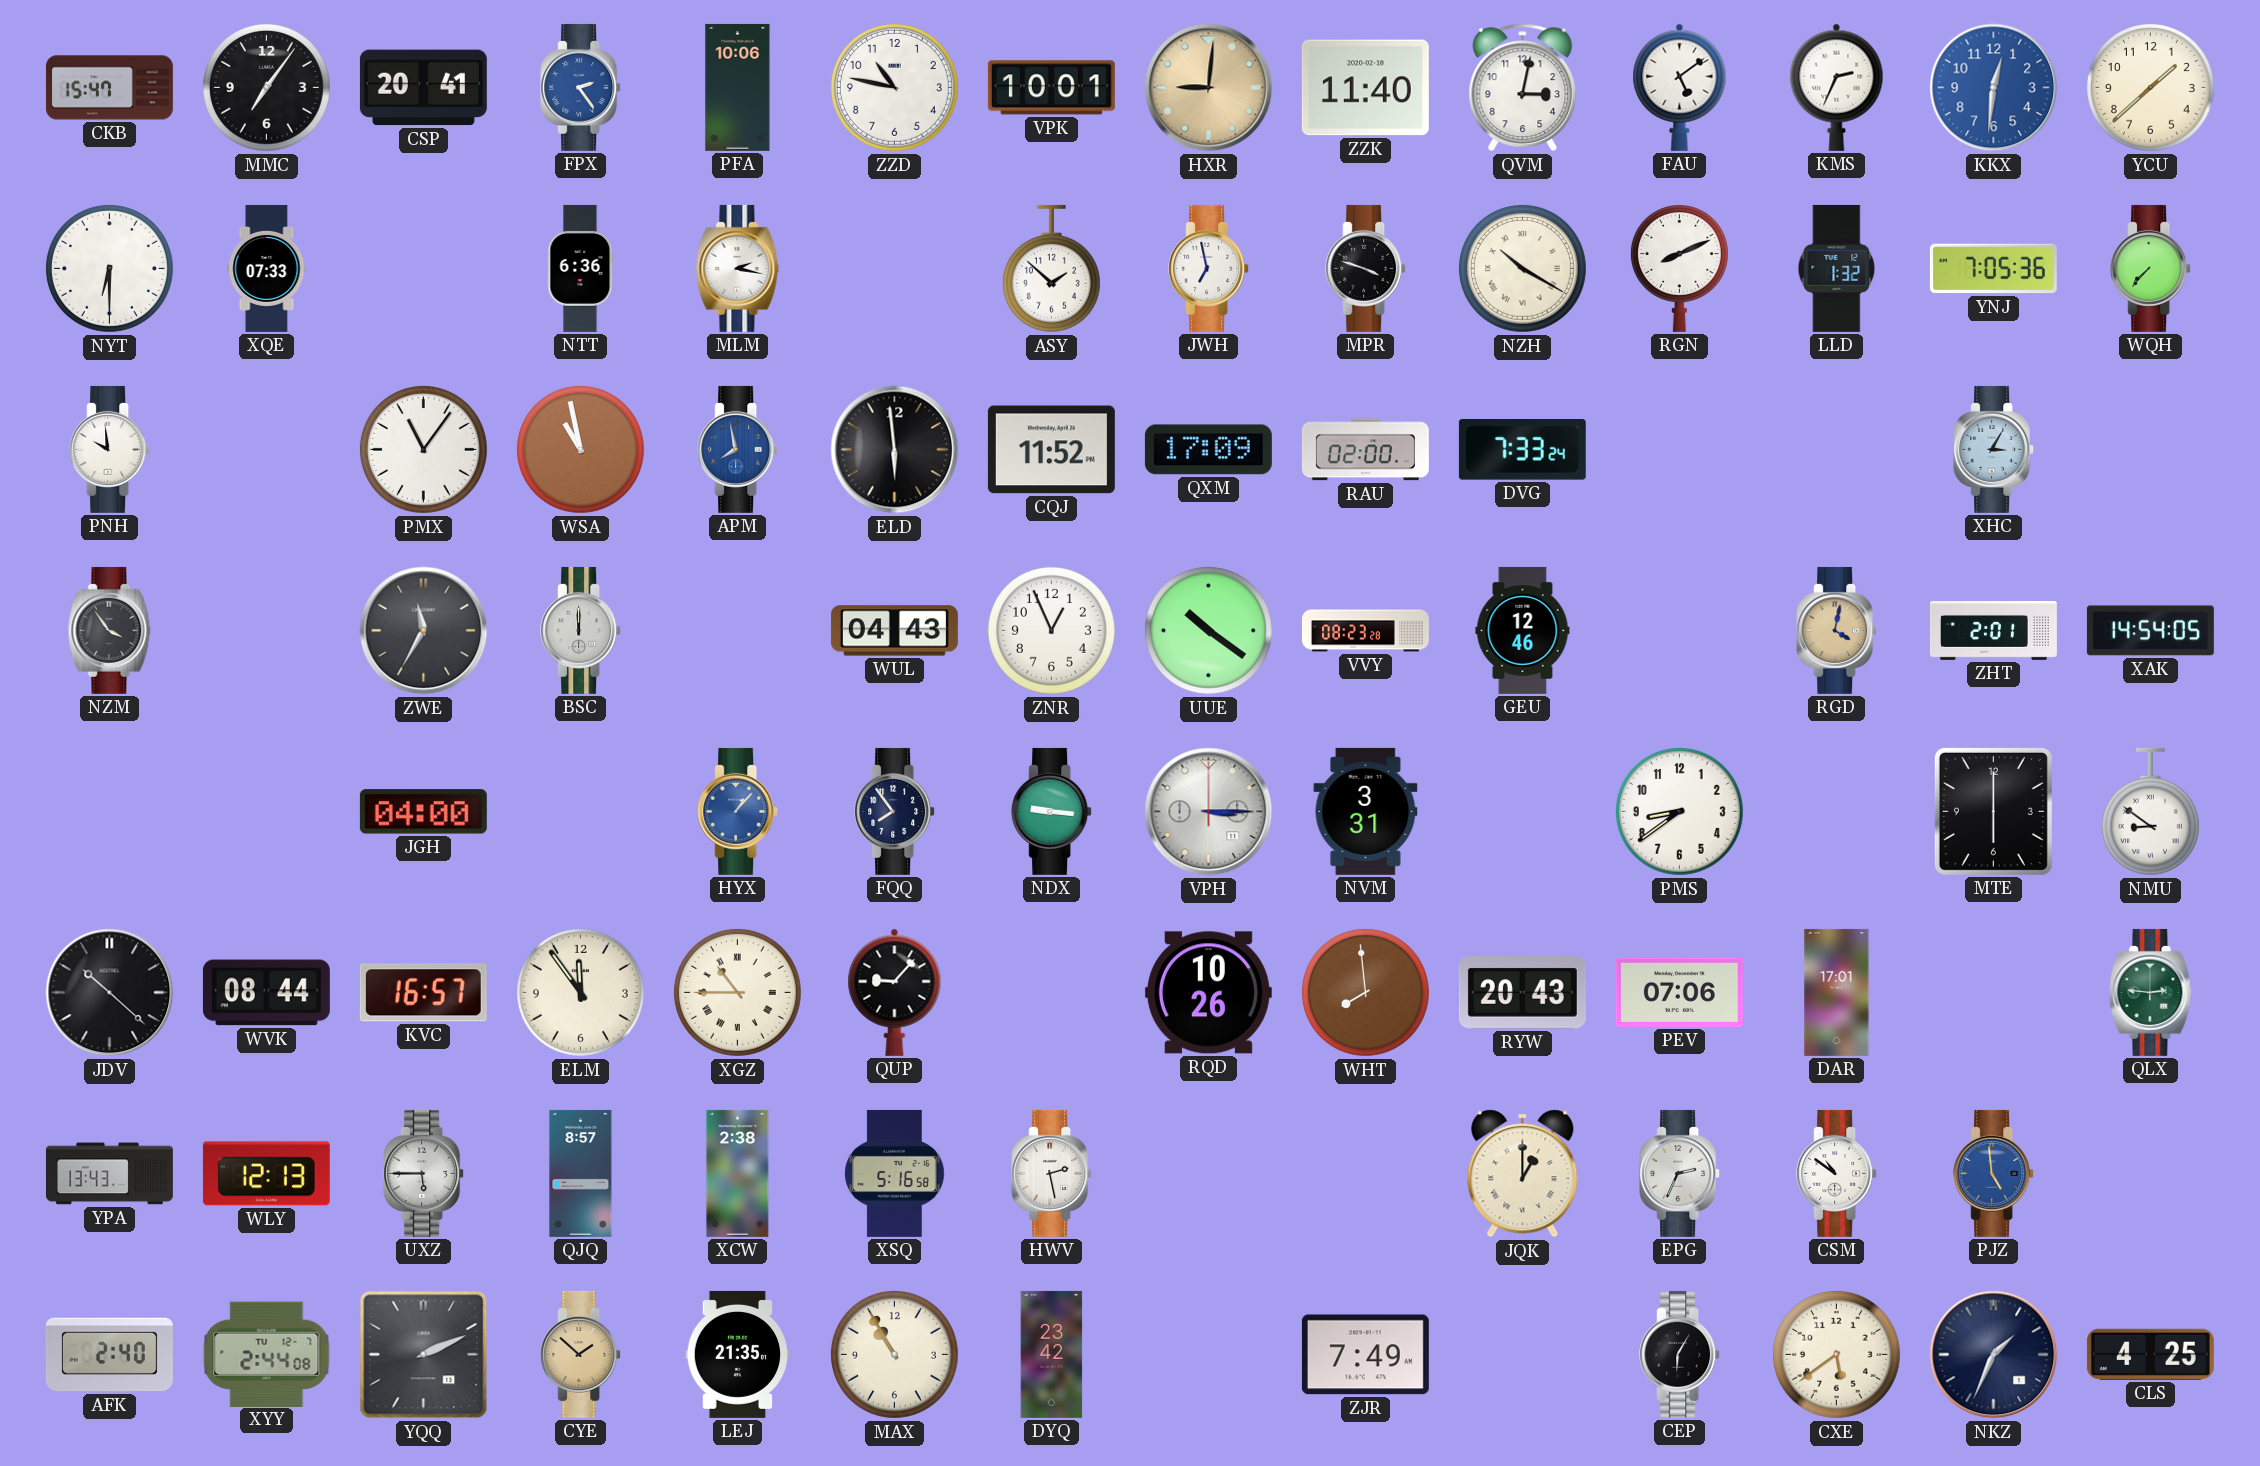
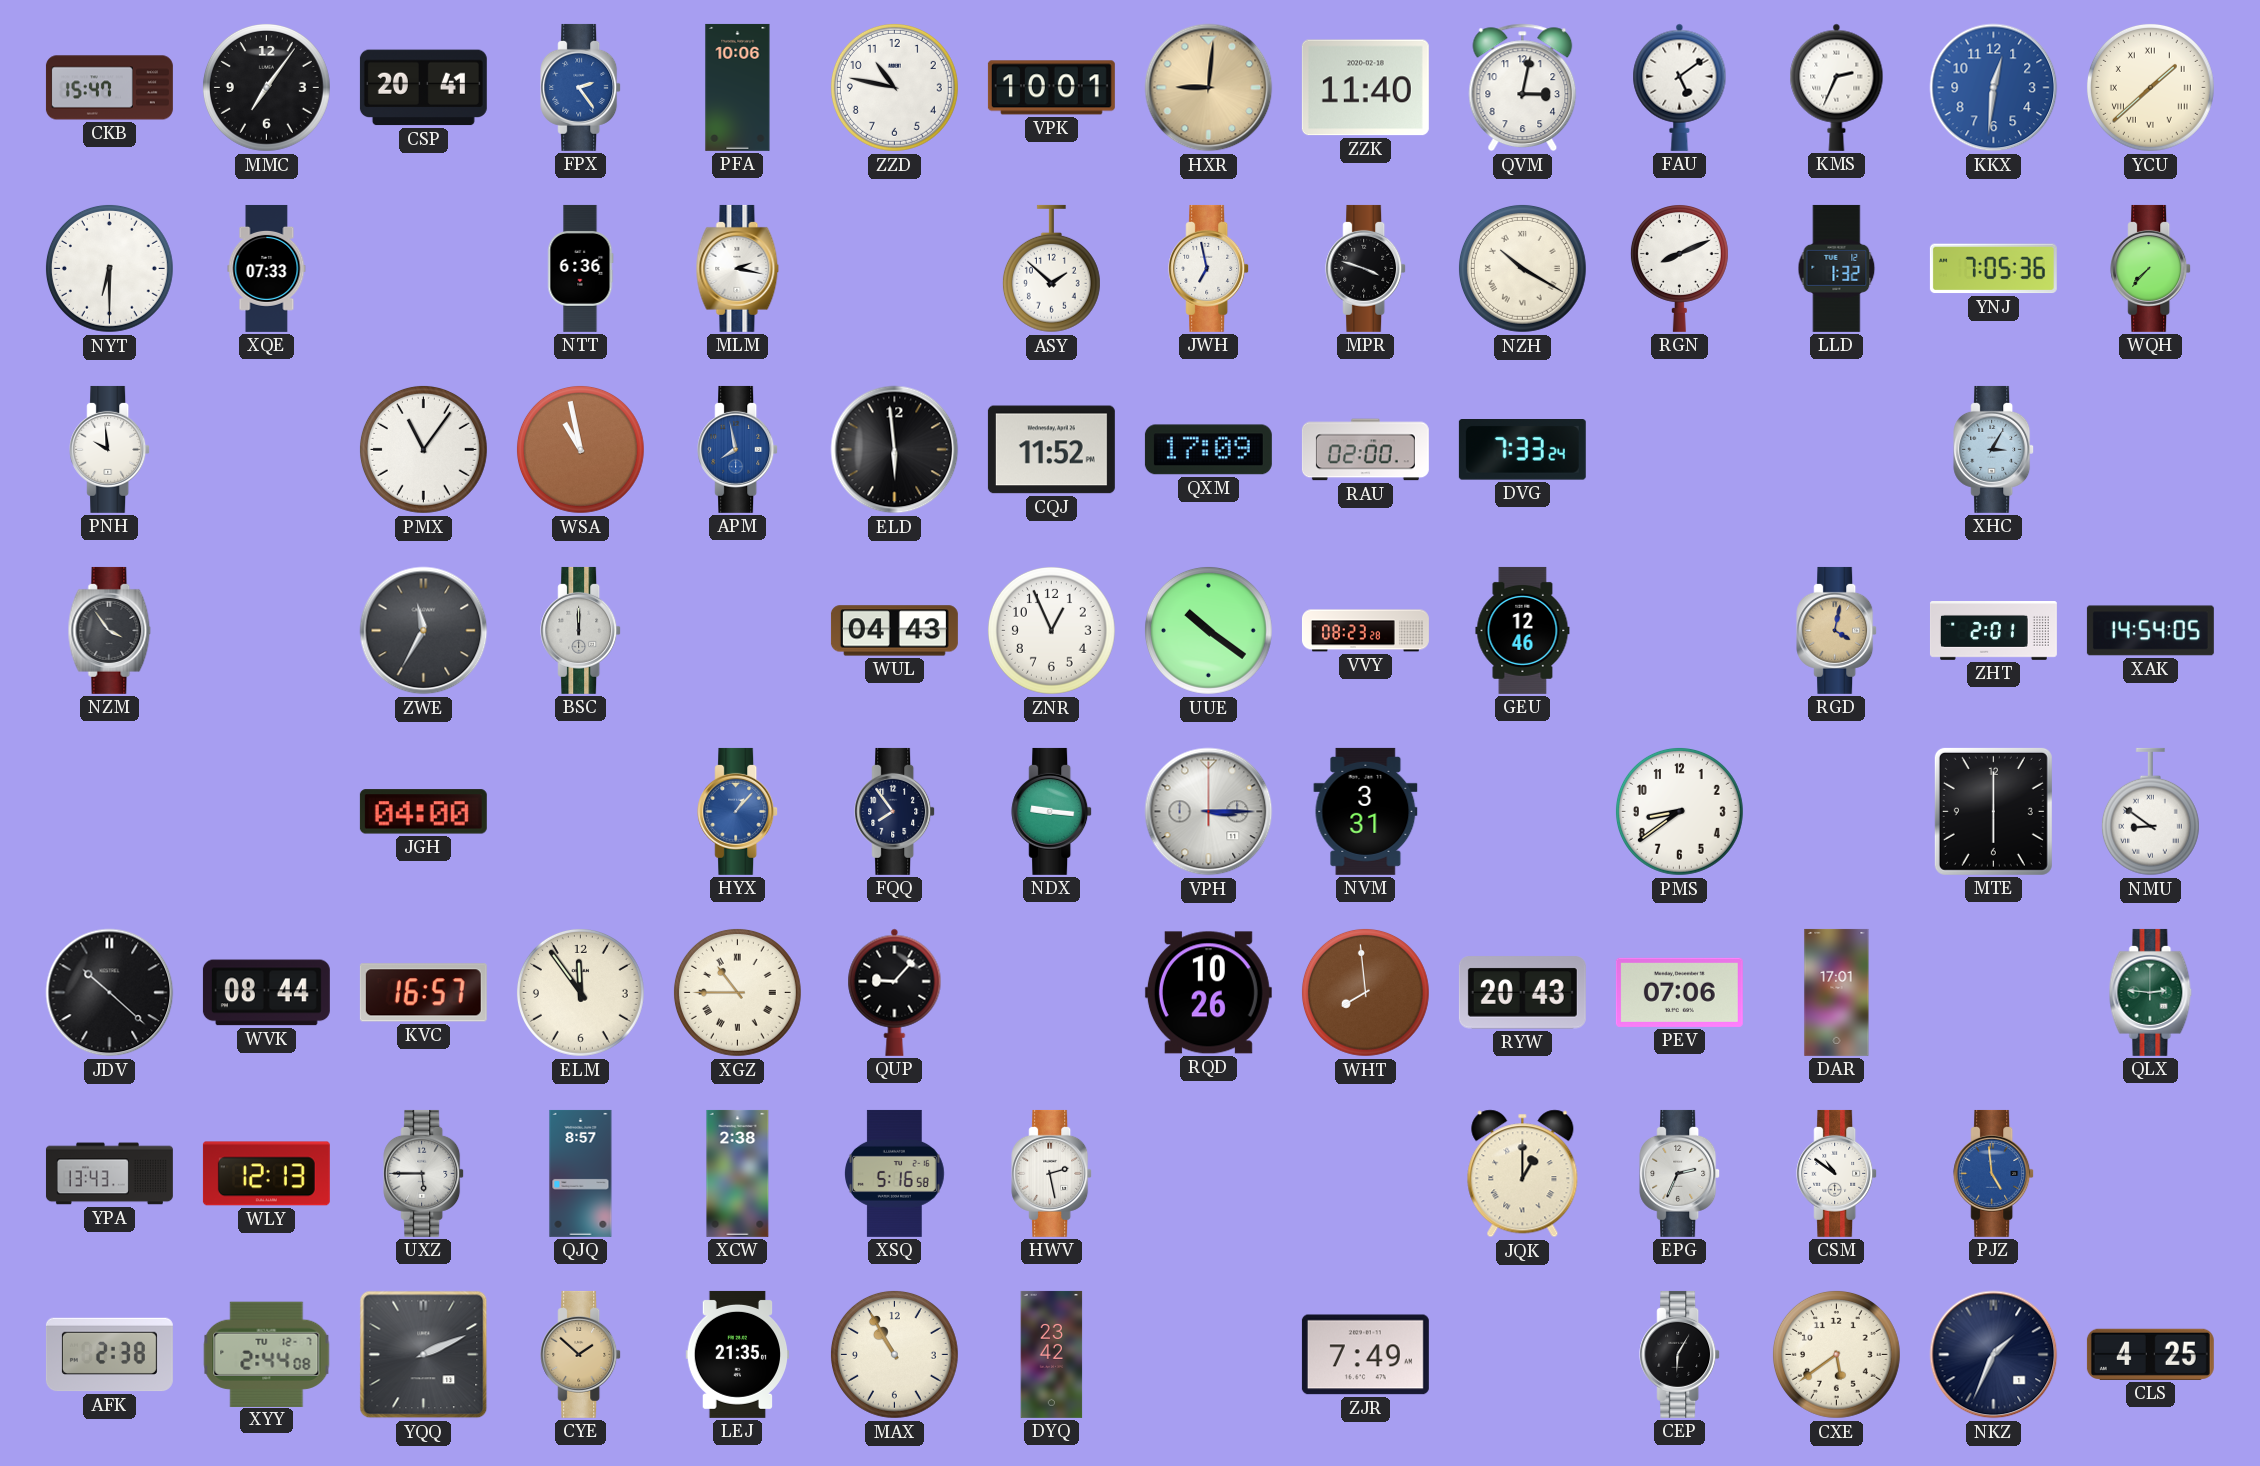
YCU numerals: Arabic -> Roman (2150, 87)
AFK: 2:40 -> 2:38 (109, 1355)
